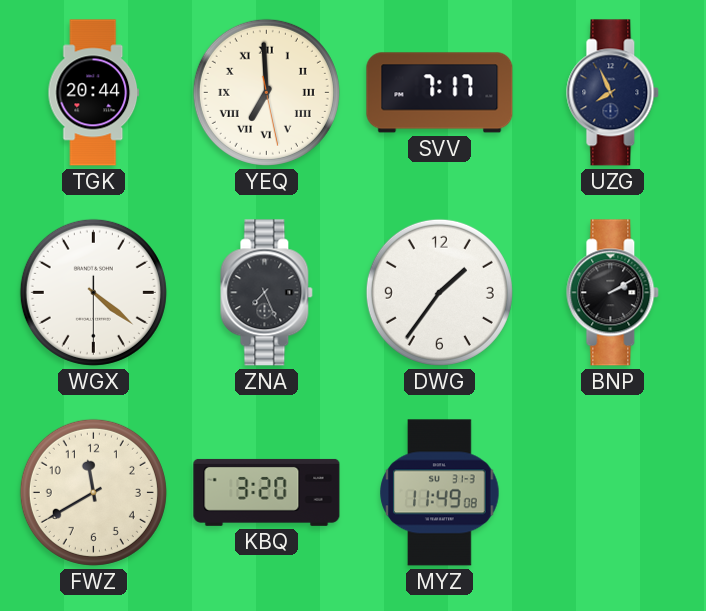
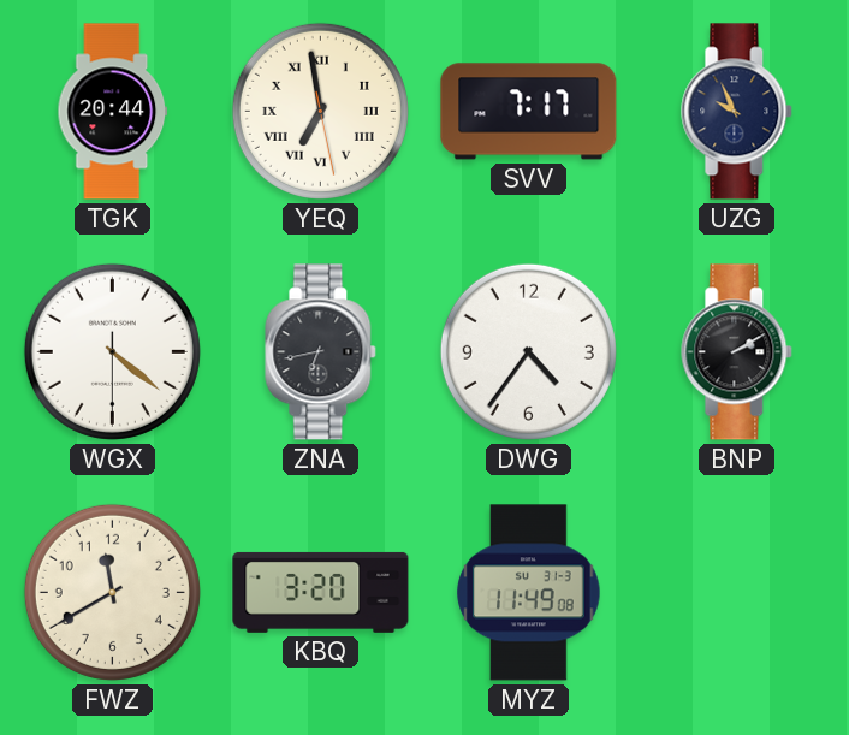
YEQ: 6:59 -> 6:58 (320, 111)
UZG: 7:56 -> 9:56 (737, 112)
ZNA: 7:26 -> 6:43 (321, 352)
DWG: 1:36 -> 4:36 (528, 351)
